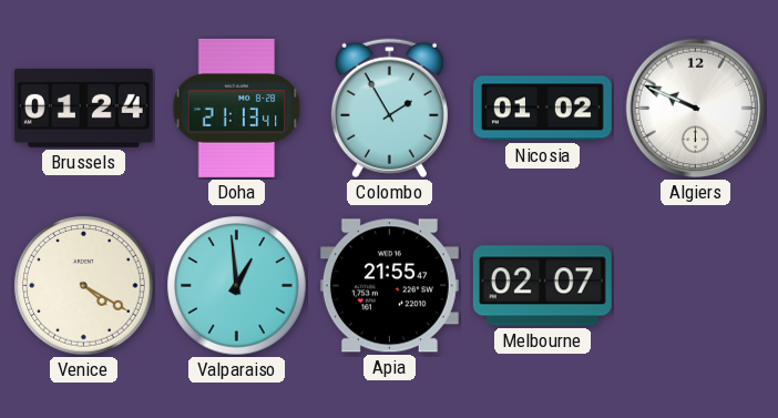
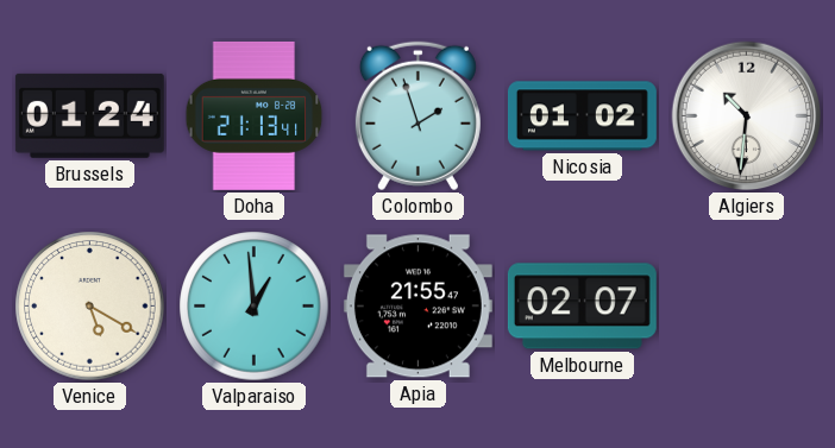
Colombo: 1:55 -> 1:57 (417, 116)
Algiers: 9:49 -> 10:31 (747, 116)
Venice: 4:20 -> 5:20 (90, 307)
